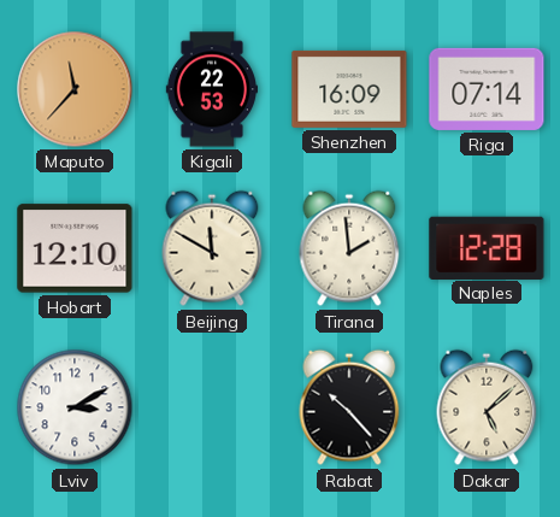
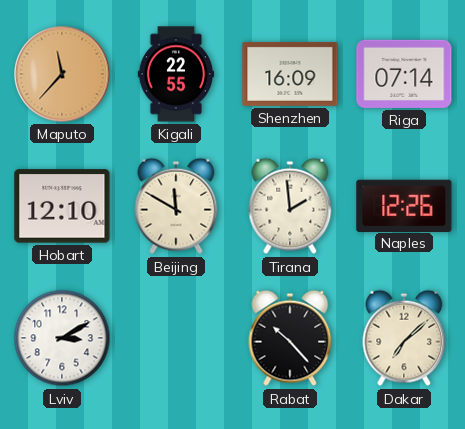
Kigali: 22:53 -> 22:55 (176, 74)
Naples: 12:28 -> 12:26 (404, 205)
Dakar: 5:08 -> 7:08 (404, 338)
